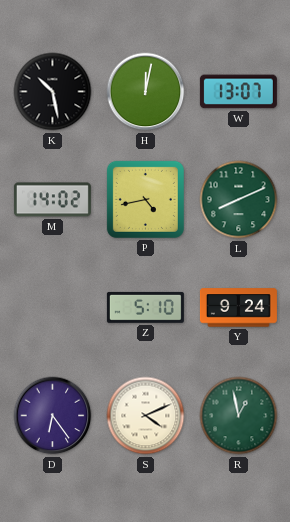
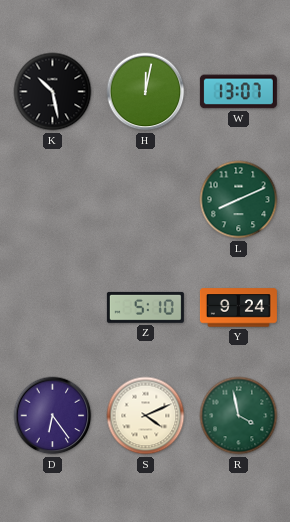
M: 14:02 -> none (52, 200)
P: 4:43 -> none (145, 199)
R: 12:58 -> 3:58 (239, 416)
